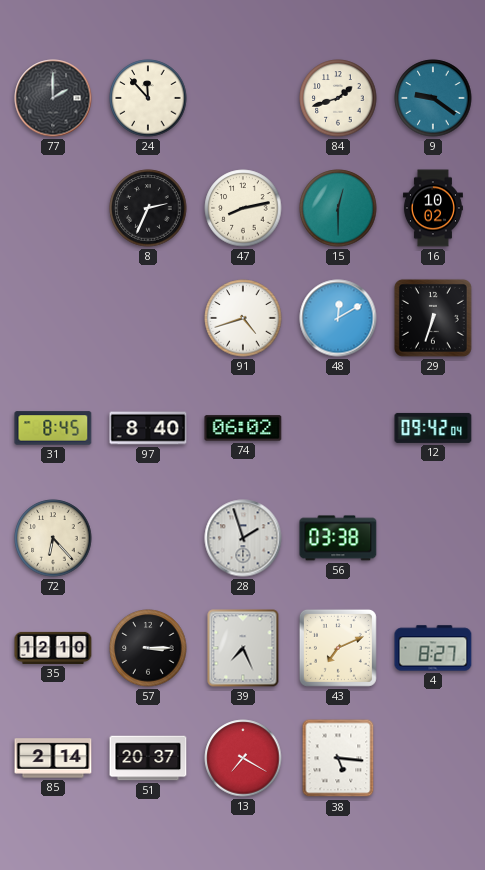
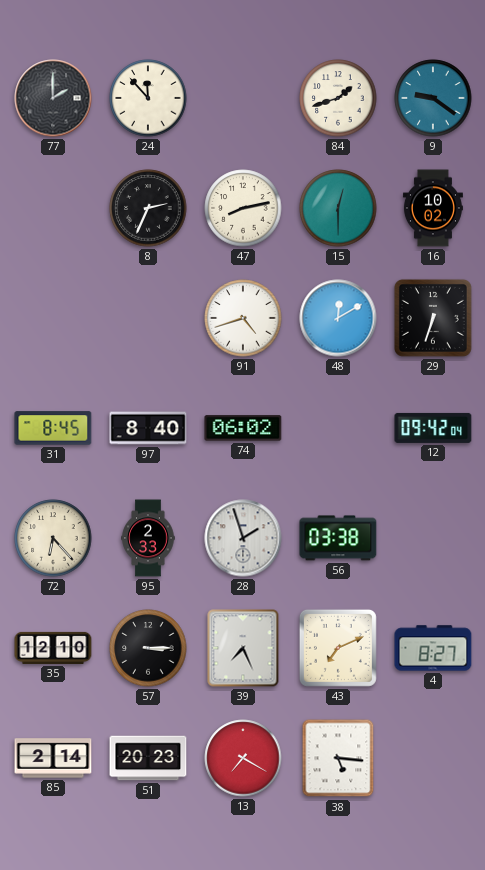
95: none -> 2:33 (148, 538)
51: 20:37 -> 20:23 (148, 758)
